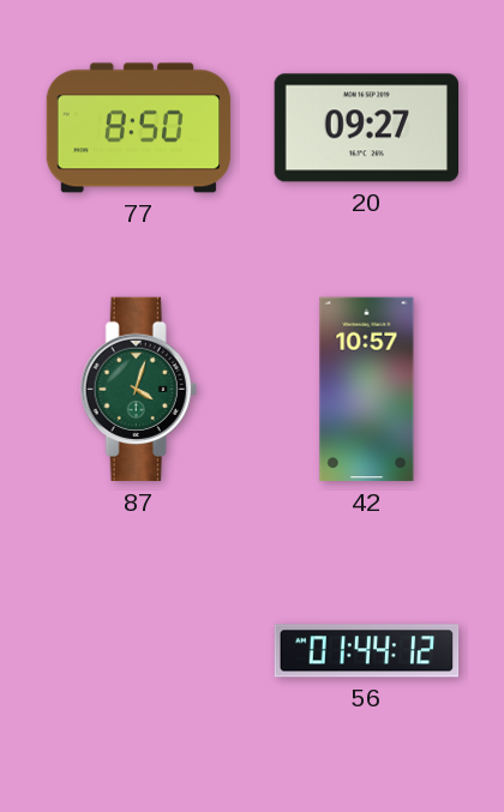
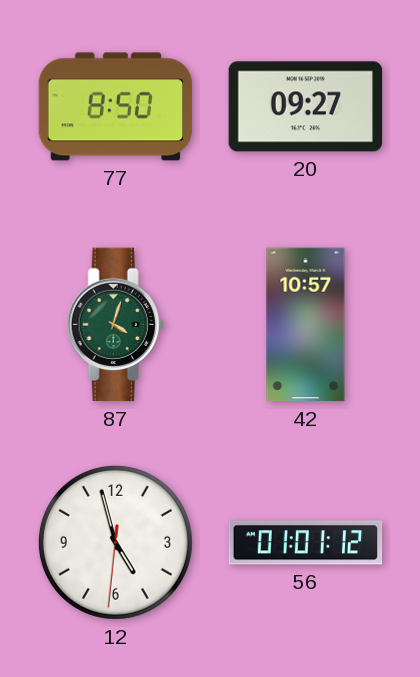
12: none -> 4:57 (115, 542)
56: 01:44 -> 01:01 (306, 543)
